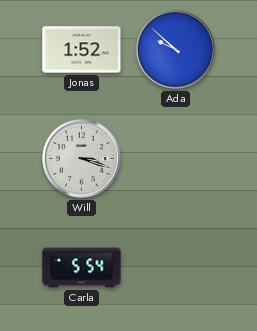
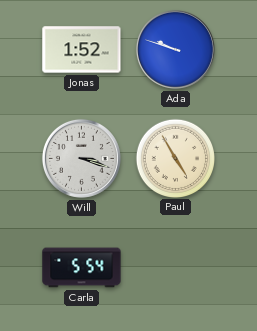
Ada: 9:52 -> 9:48 (175, 49)
Paul: none -> 4:55 (175, 158)
